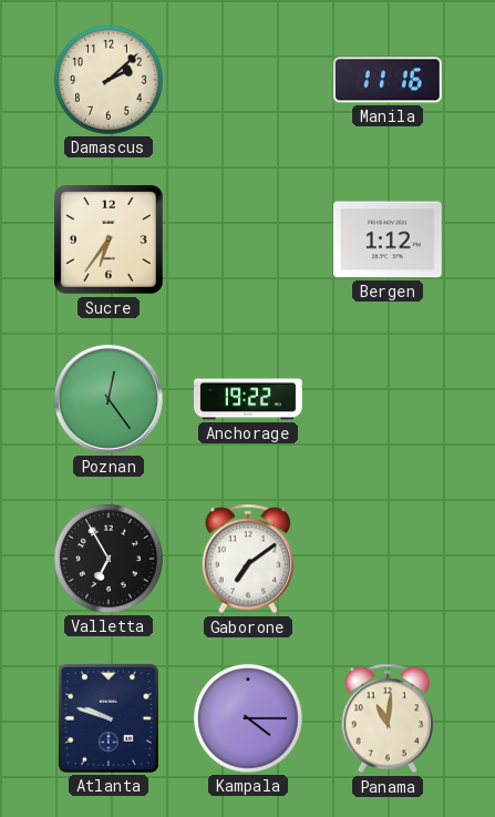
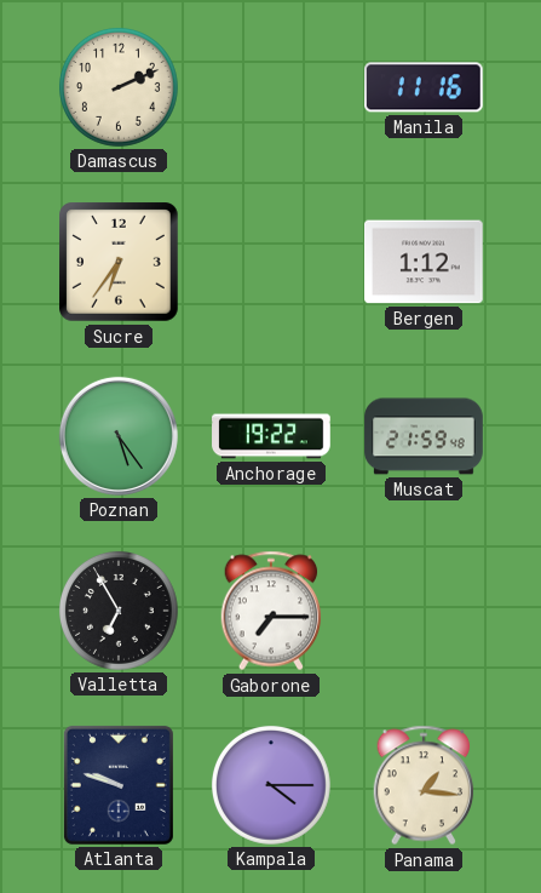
Damascus: 2:08 -> 2:11 (119, 87)
Poznan: 12:24 -> 5:24 (119, 436)
Muscat: none -> 21:59 (424, 436)
Gaborone: 7:09 -> 7:15 (271, 611)
Panama: 11:01 -> 1:16 (424, 785)
